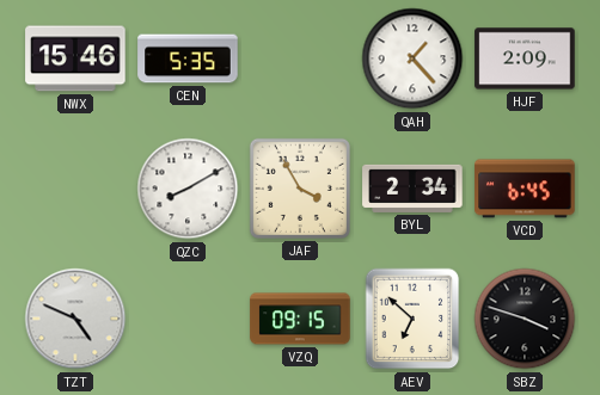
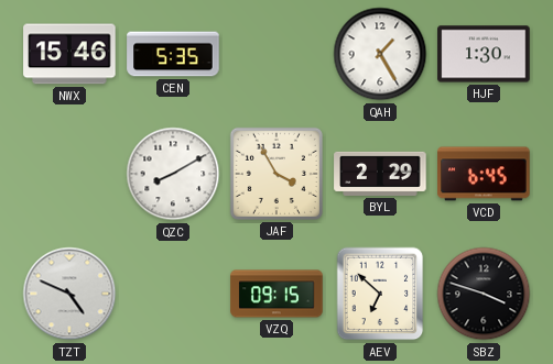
QAH: 1:23 -> 1:25 (380, 54)
HJF: 2:09 -> 1:30 (484, 54)
BYL: 2:34 -> 2:29 (380, 174)
